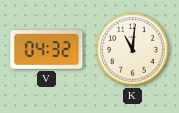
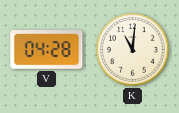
V: 04:32 -> 04:28 (47, 50)
